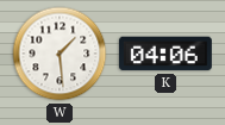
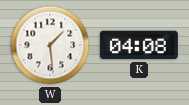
K: 04:06 -> 04:08 (139, 45)
